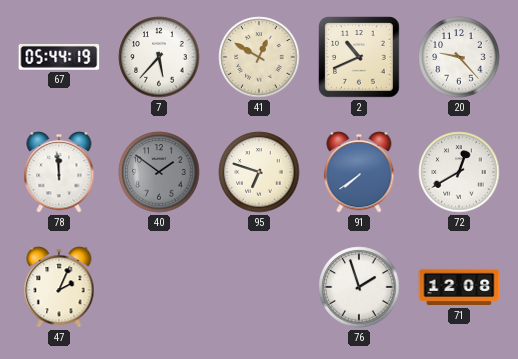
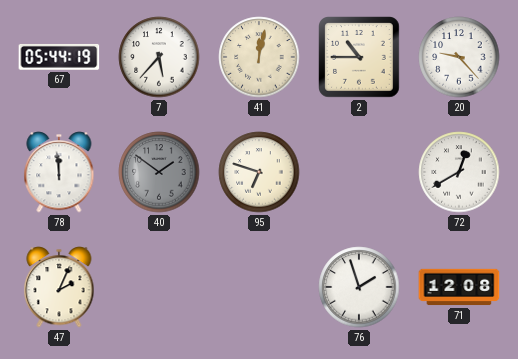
41: 12:50 -> 12:02 (259, 57)
2: 10:41 -> 10:45 (360, 58)
91: 7:39 -> none (359, 172)
